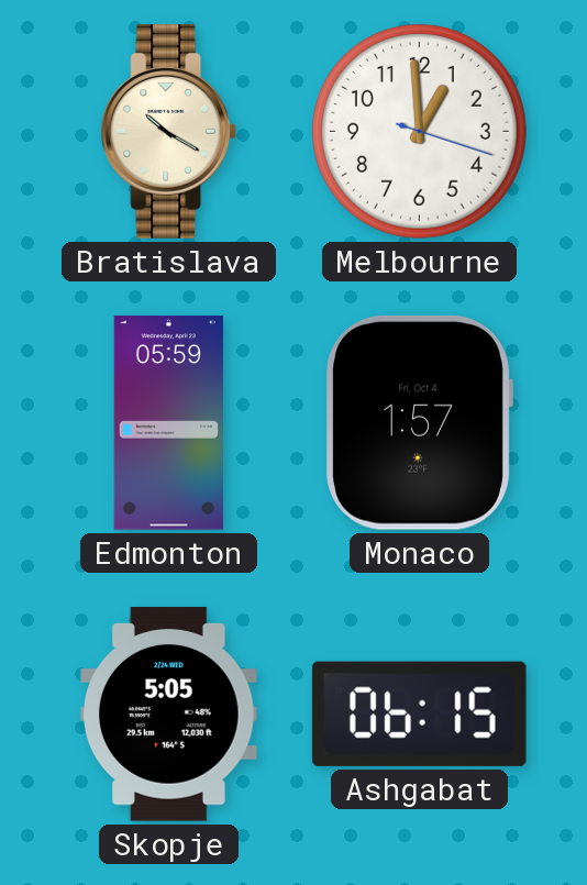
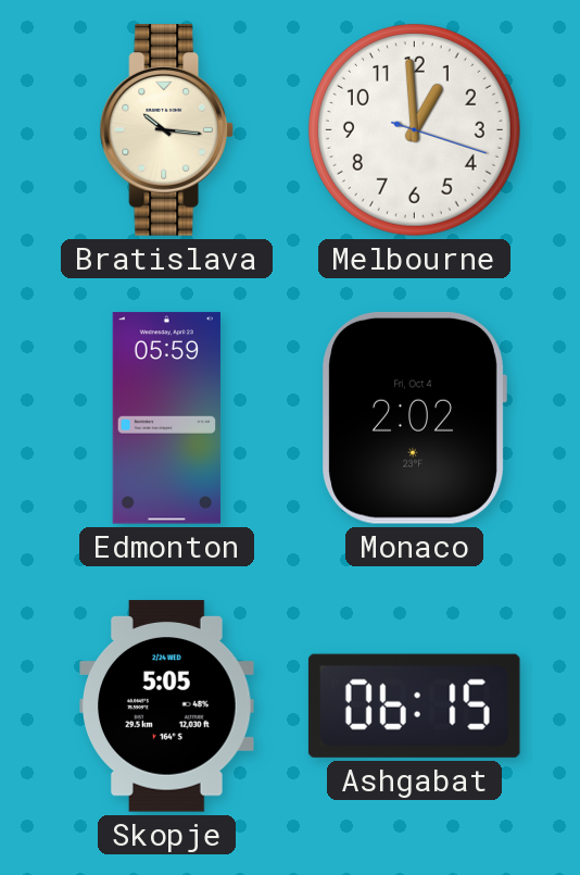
Bratislava: 10:20 -> 10:16 (166, 130)
Monaco: 1:57 -> 2:02 (414, 417)
